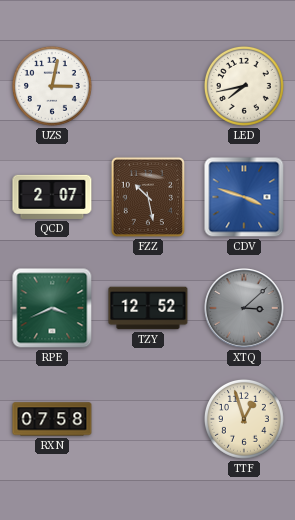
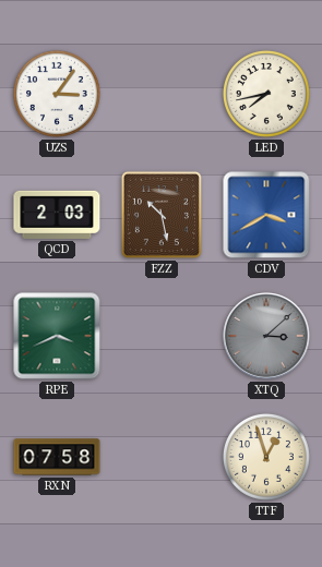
UZS: 3:02 -> 3:06 (57, 94)
QCD: 2:07 -> 2:03 (57, 215)
CDV: 3:48 -> 3:40 (266, 215)
TZY: 12:52 -> none (148, 308)
